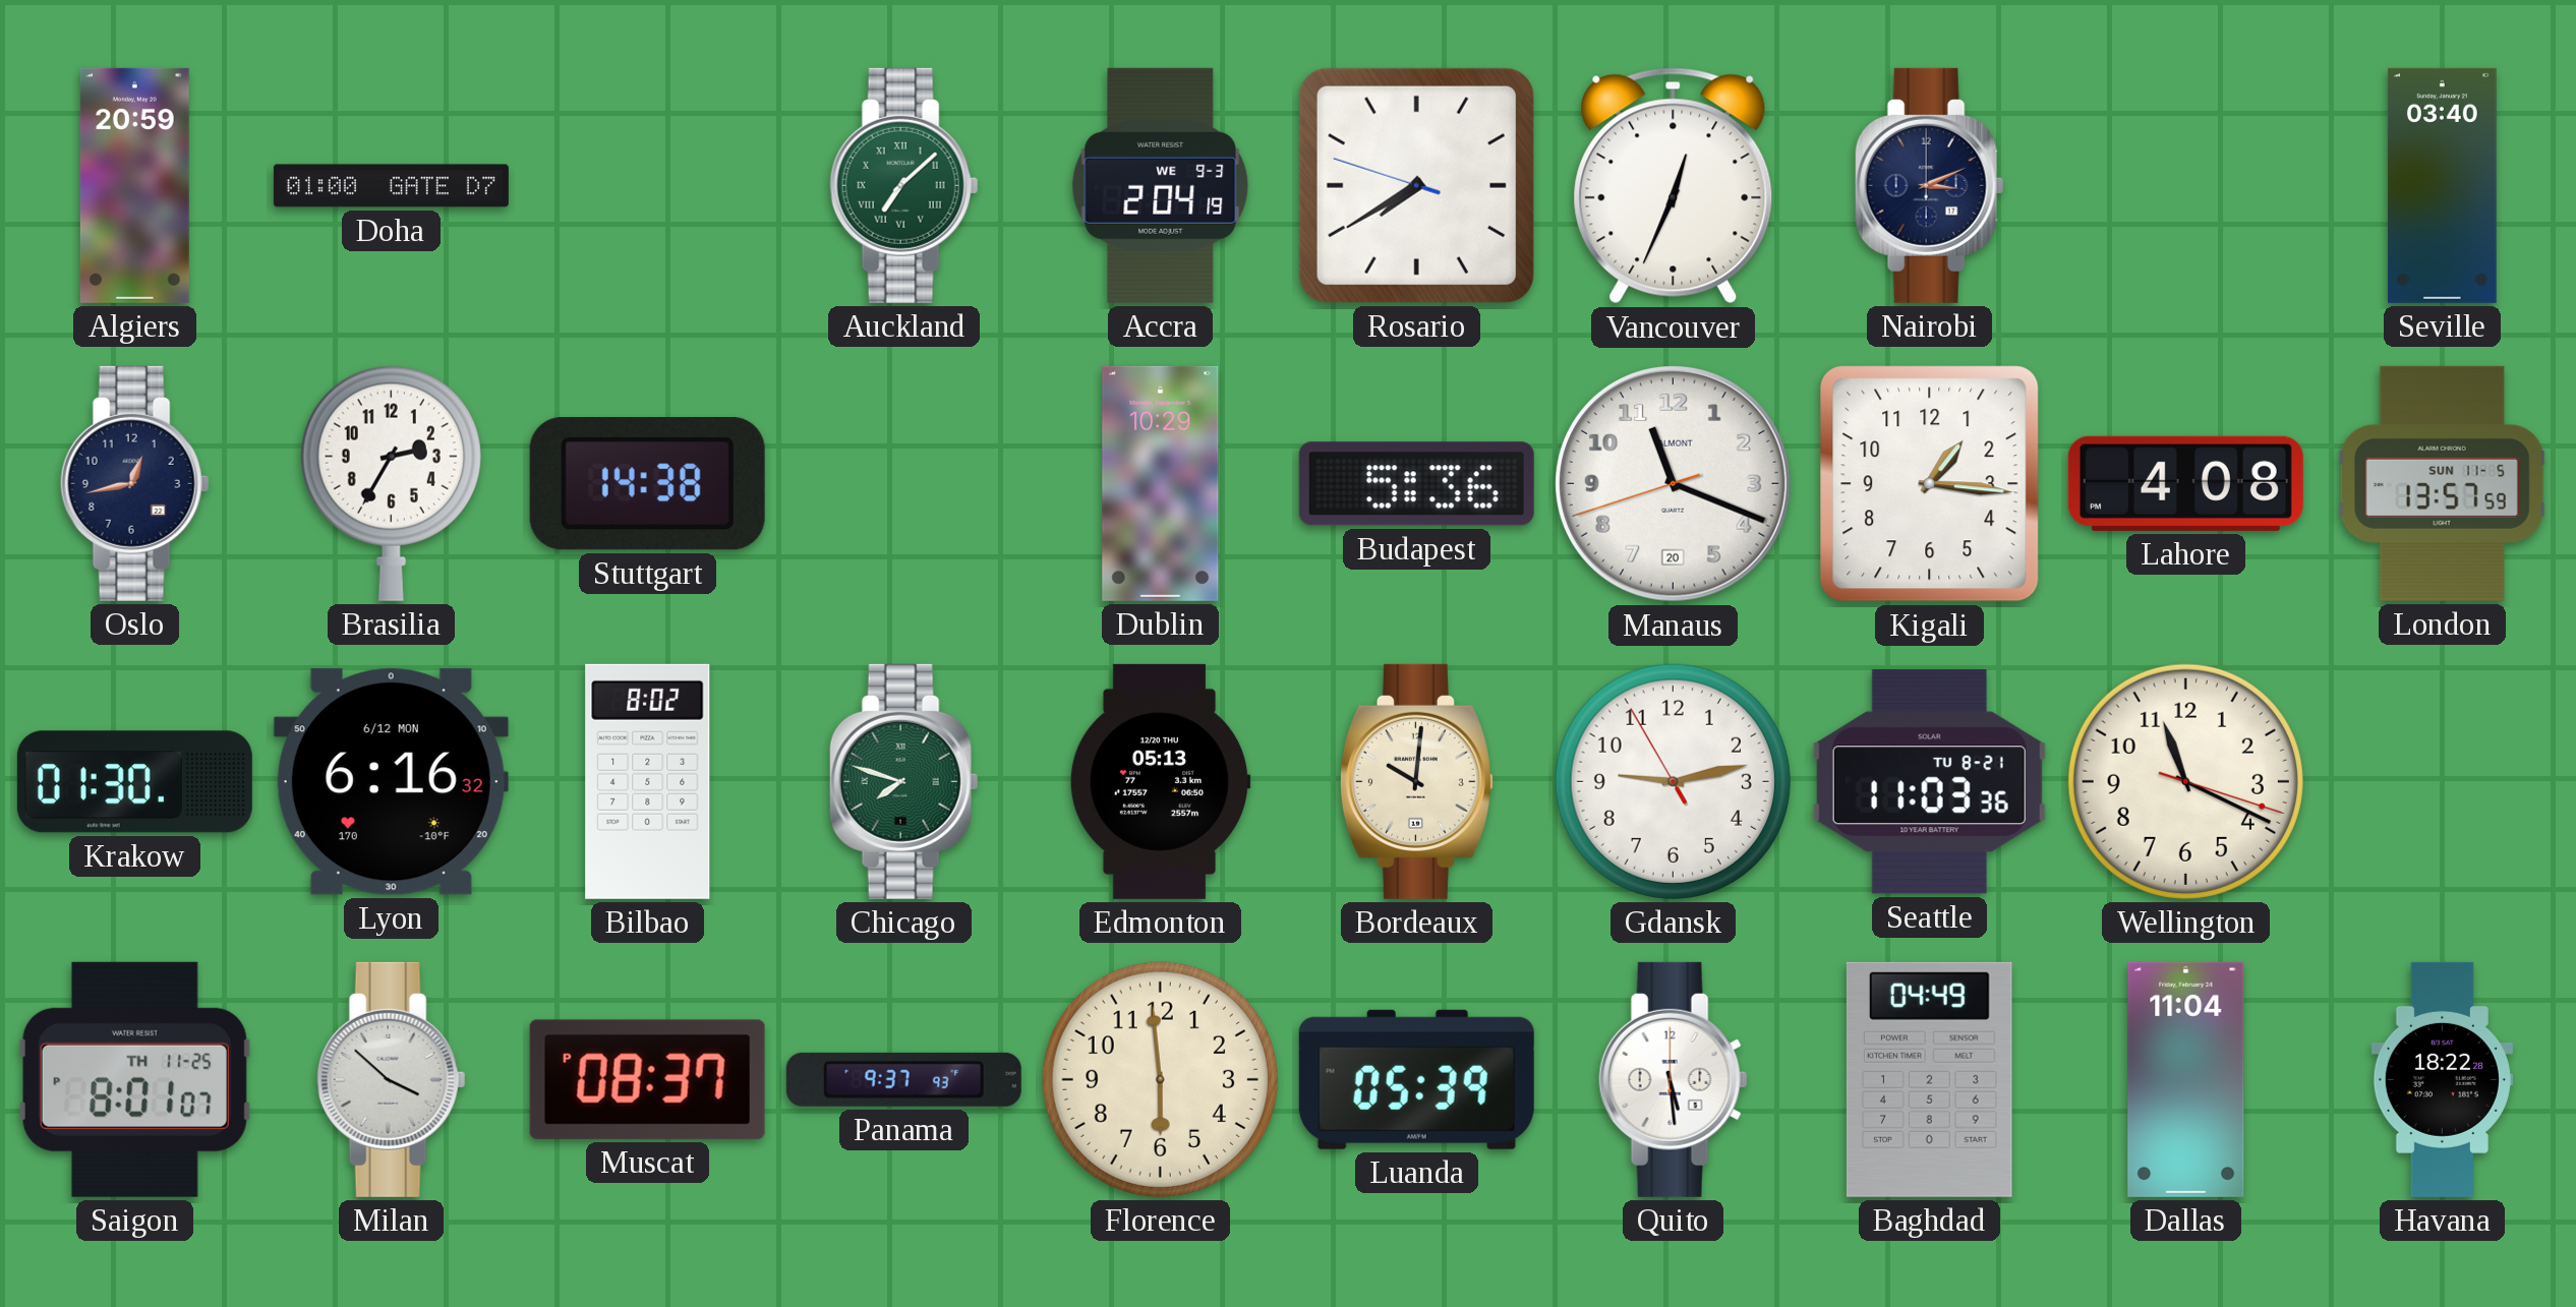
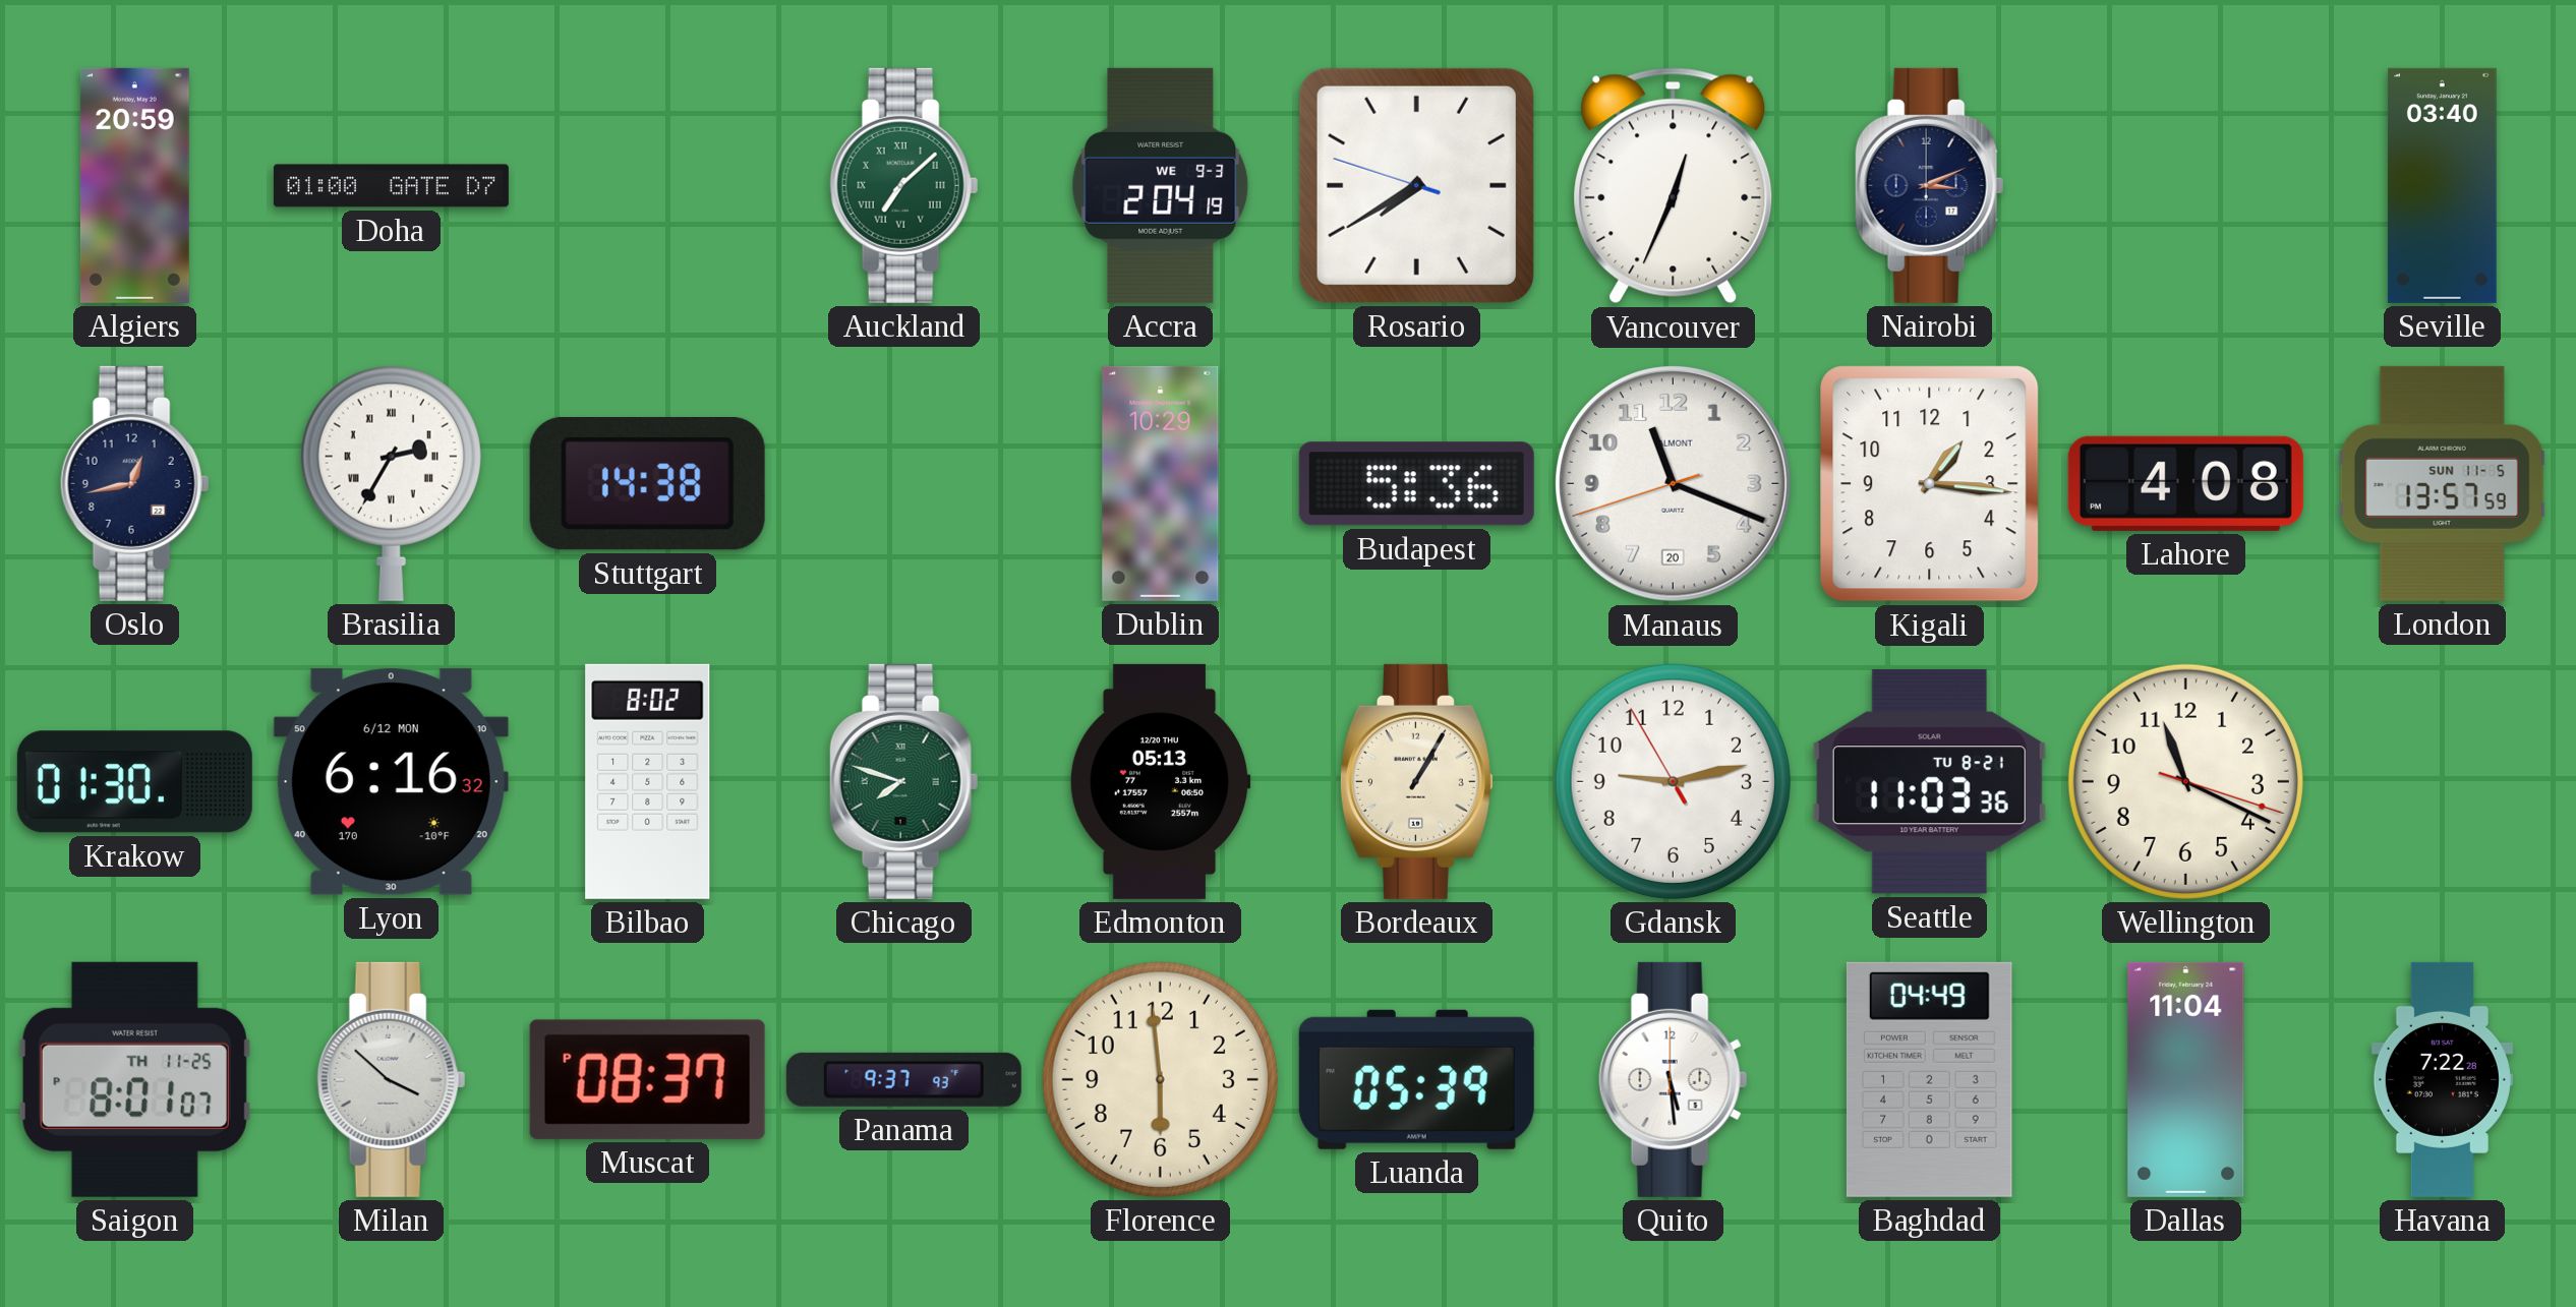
Brasilia numerals: Arabic -> Roman (391, 483)
Bordeaux: 10:01 -> 1:05 (1416, 781)
Havana: 18:22 -> 7:22 (2442, 1079)
